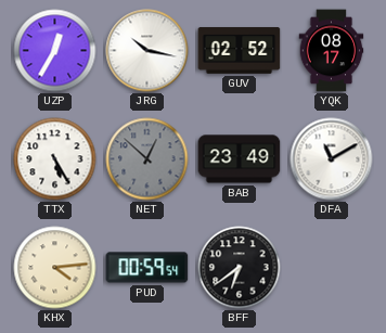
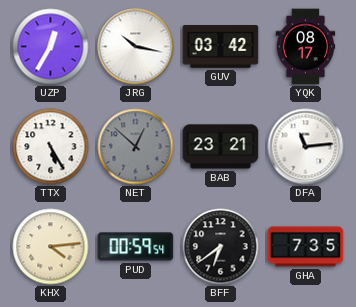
GUV: 02:52 -> 03:42 (221, 47)
BAB: 23:49 -> 23:21 (221, 147)
DFA: 11:10 -> 11:14 (306, 147)
GHA: none -> 7:35 (306, 247)
